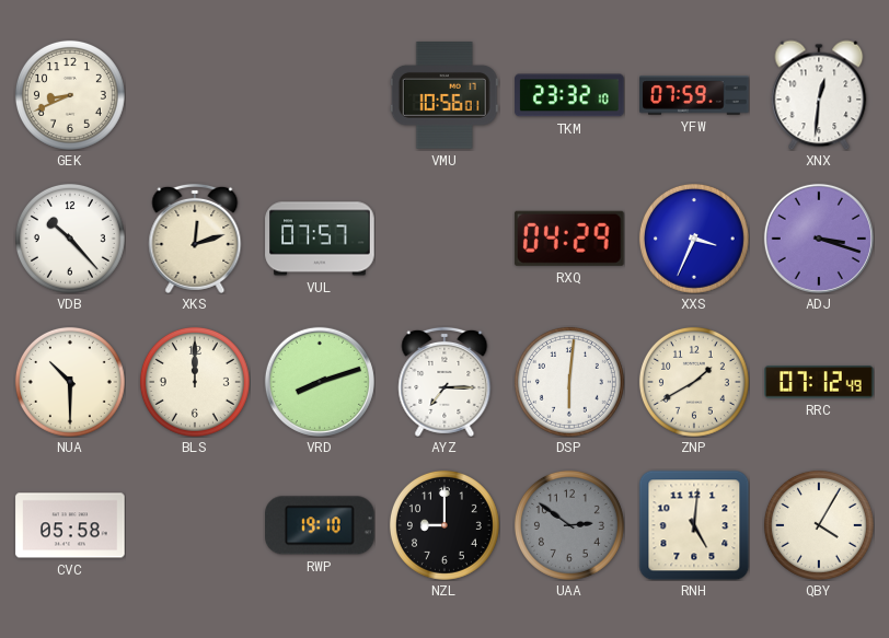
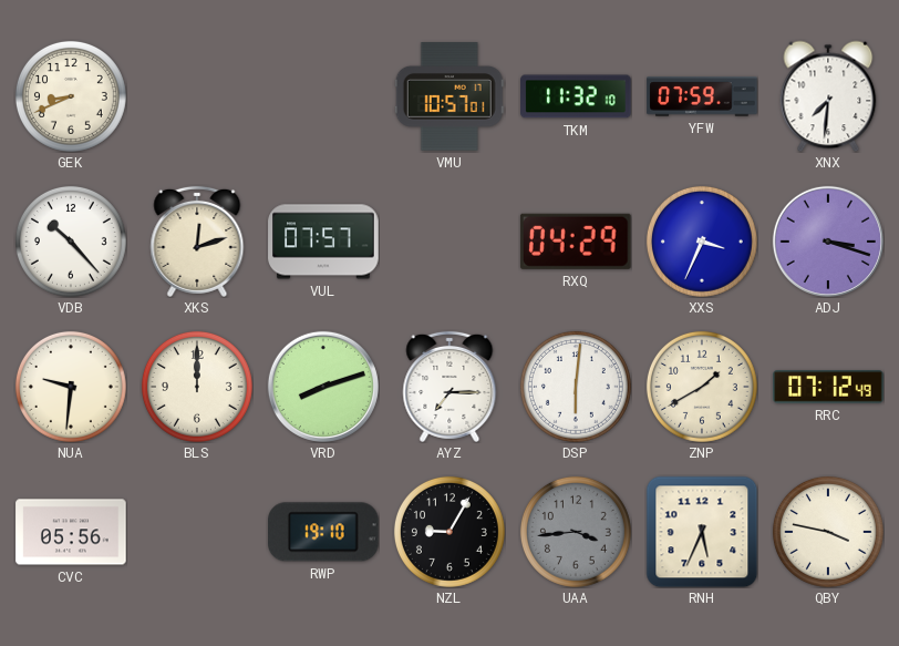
VMU: 10:56 -> 10:57 (449, 96)
TKM: 23:32 -> 11:32 (576, 96)
XNX: 12:31 -> 7:31 (828, 96)
NUA: 10:30 -> 9:31 (71, 387)
CVC: 05:58 -> 05:56 (71, 532)
NZL: 9:00 -> 9:05 (449, 532)
UAA: 2:51 -> 3:44 (576, 532)
RNH: 5:01 -> 5:34 (702, 532)
QBY: 4:05 -> 3:47 (828, 532)
